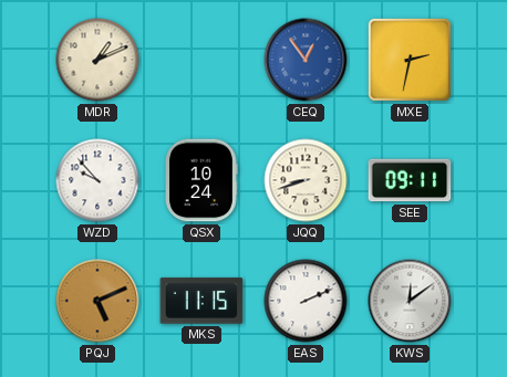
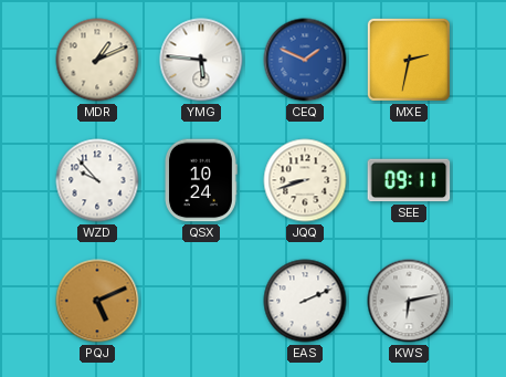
YMG: none -> 5:46 (201, 60)
CEQ: 12:54 -> 1:49 (305, 60)
MKS: 11:15 -> none (201, 301)
KWS: 12:09 -> 6:13 (409, 301)
